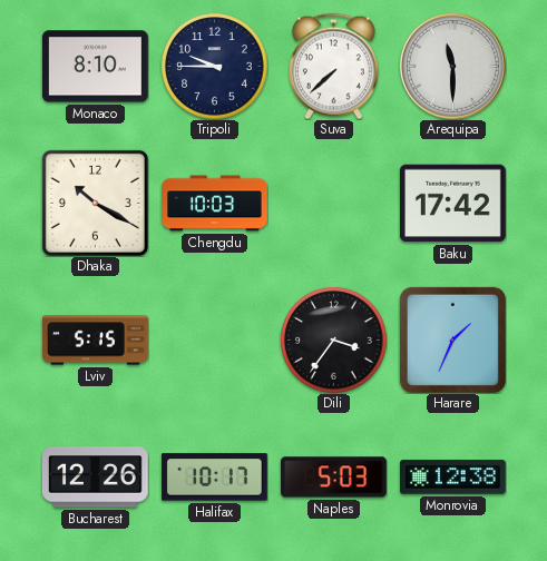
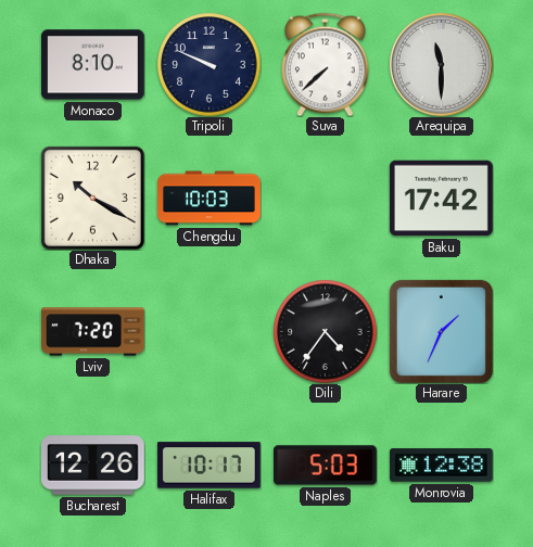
Tripoli: 9:45 -> 9:49 (208, 64)
Lviv: 5:15 -> 7:20 (93, 332)
Dili: 3:36 -> 4:36 (325, 331)
